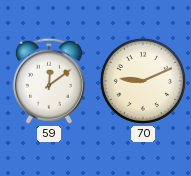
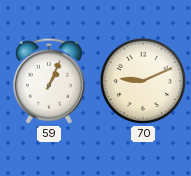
59: 12:09 -> 1:04 (49, 81)
